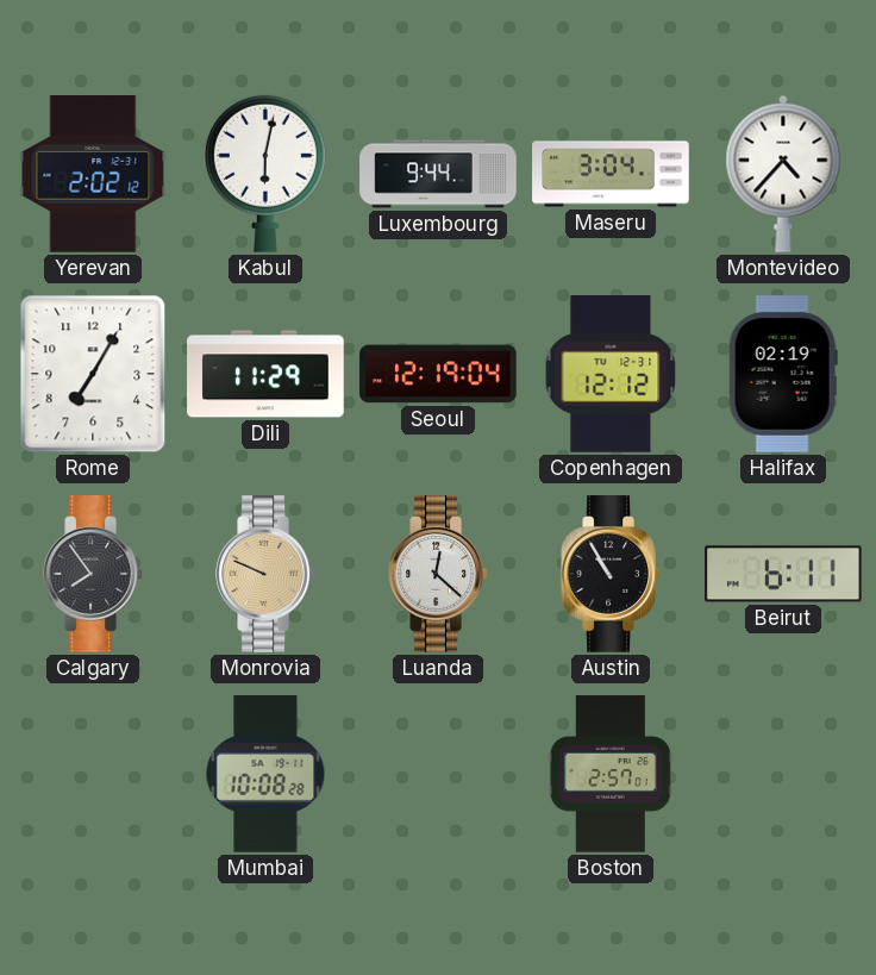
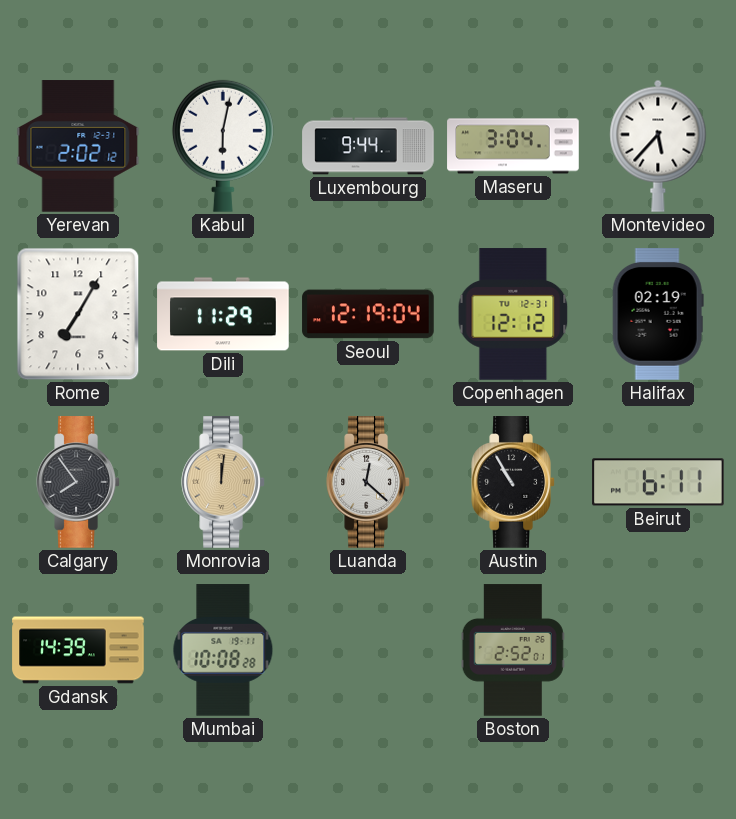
Montevideo: 4:37 -> 5:37 (658, 146)
Monrovia: 9:49 -> 12:01 (223, 482)
Gdansk: none -> 14:39 (78, 650)
Boston: 2:57 -> 2:52 (513, 650)
